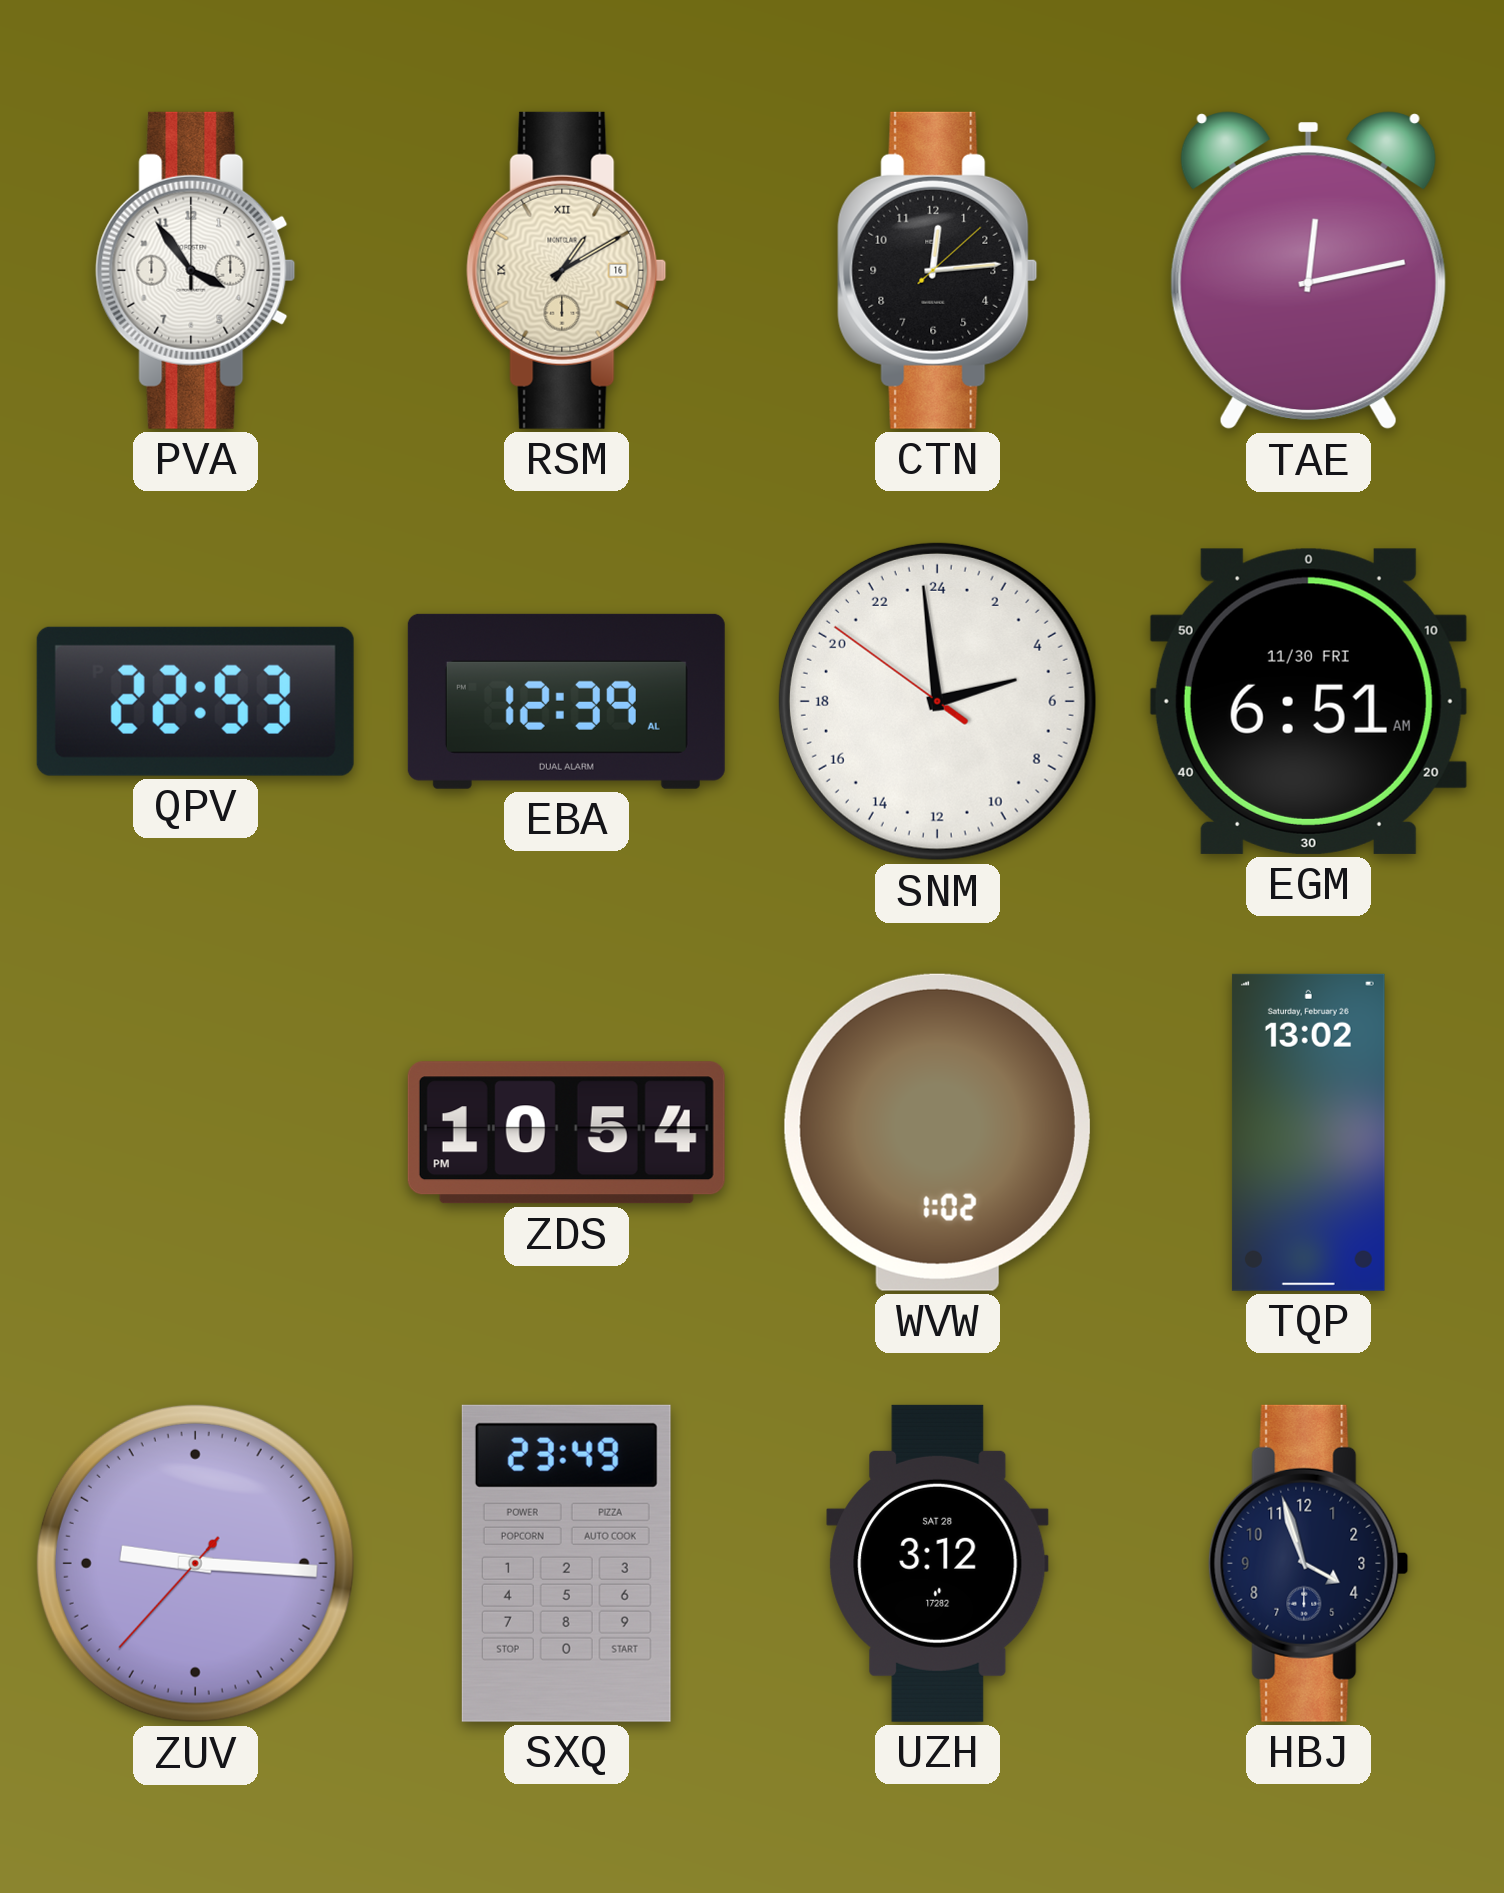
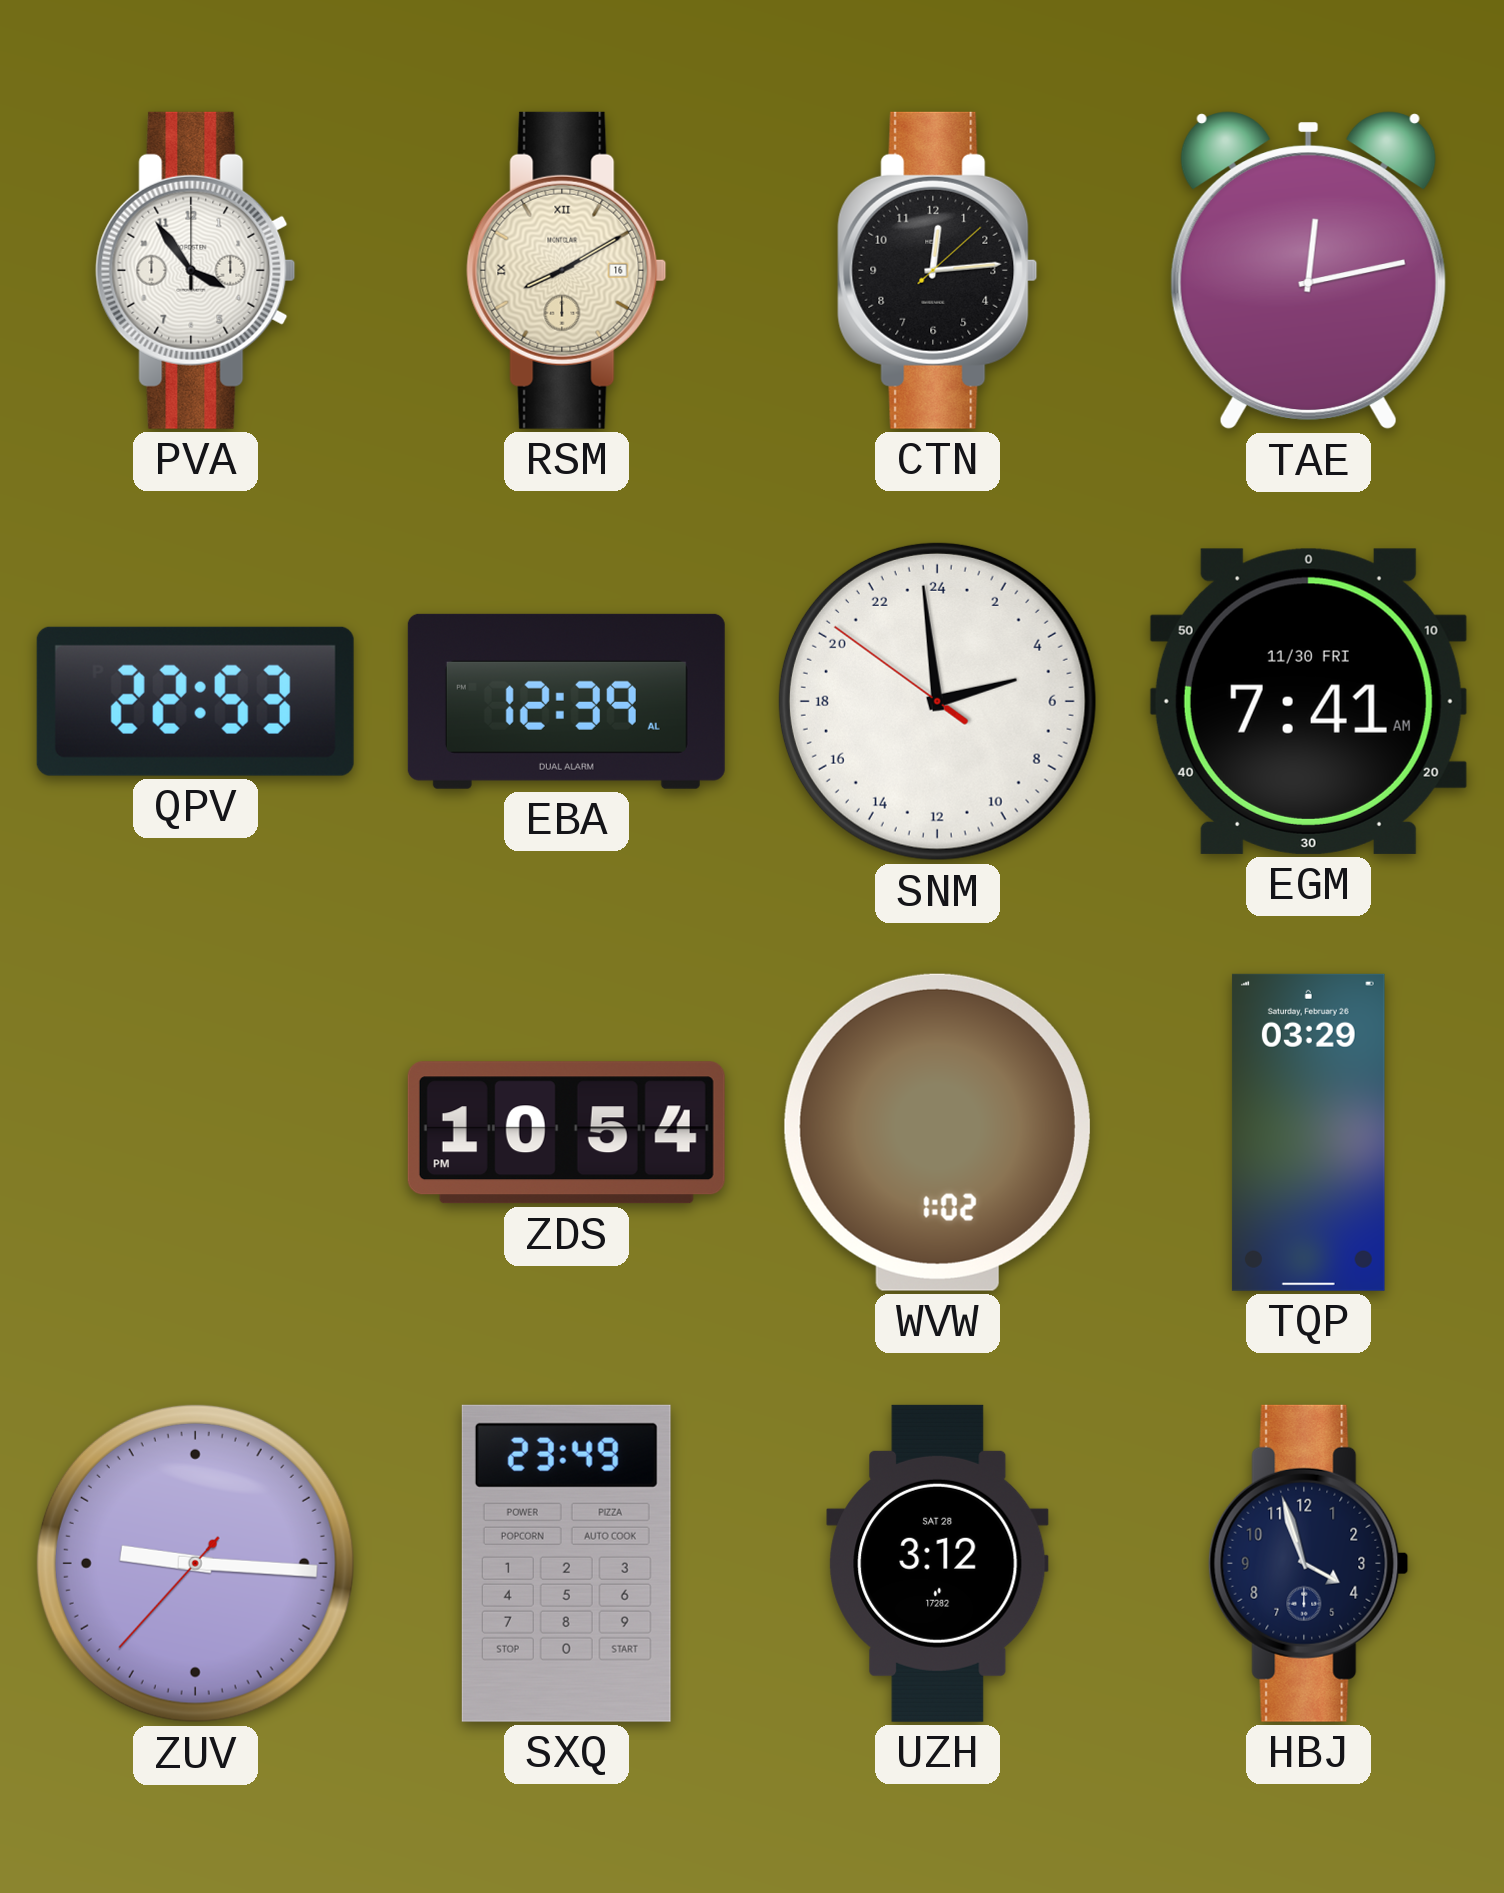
RSM: 1:10 -> 8:10 (567, 270)
EGM: 6:51 -> 7:41 (1308, 701)
TQP: 13:02 -> 03:29 (1308, 1132)
